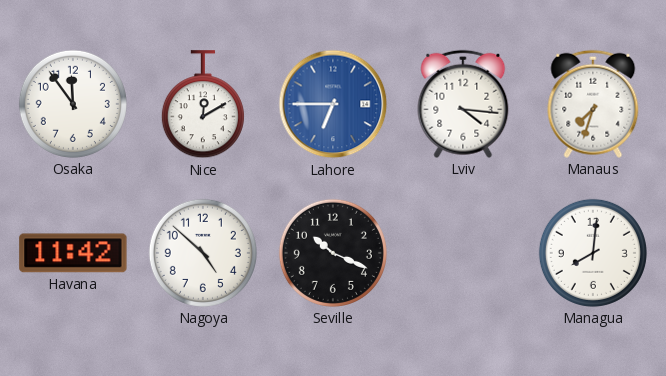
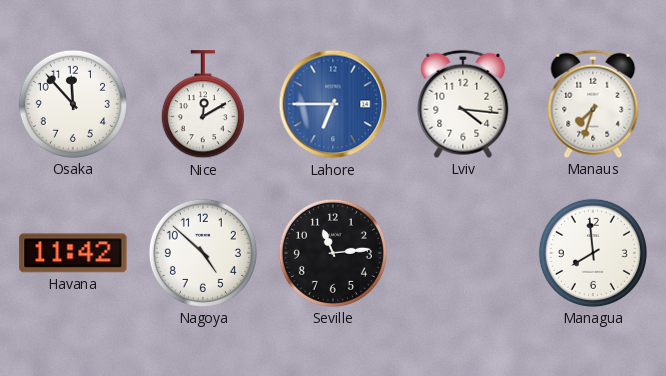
Osaka: 11:54 -> 11:53 (73, 104)
Seville: 10:19 -> 11:14 (333, 253)
Managua: 8:01 -> 7:59 (593, 253)
